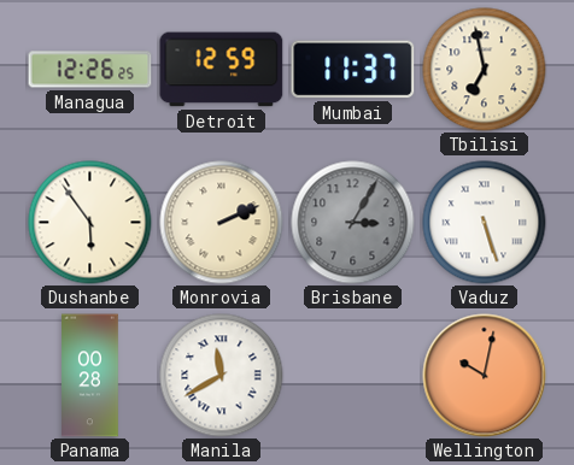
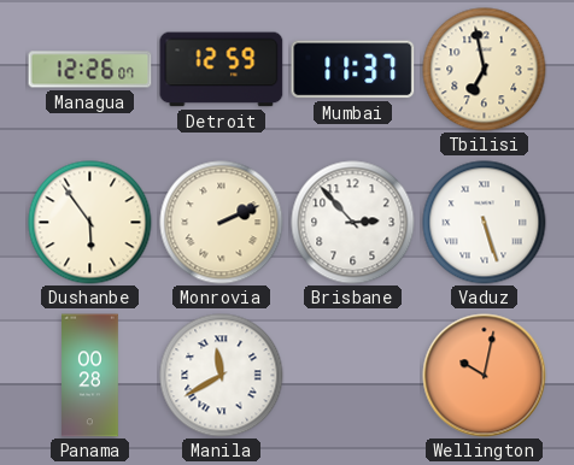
Managua: 12:26:25 -> 12:26:07 (90, 70)
Brisbane: 3:05 -> 2:53 (353, 223)
Brisbane dial: grey -> white (353, 223)
